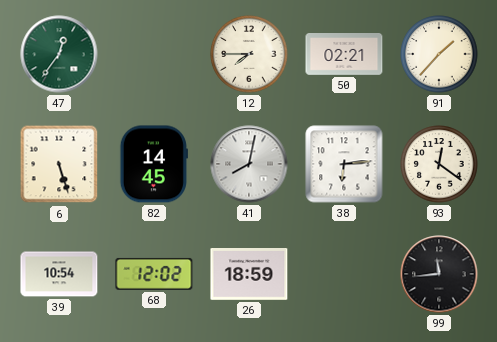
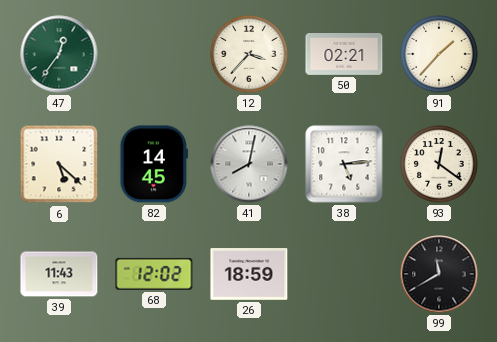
12: 7:45 -> 3:37 (249, 54)
6: 5:27 -> 5:22 (59, 164)
38: 6:14 -> 5:14 (344, 164)
39: 10:54 -> 11:43 (59, 274)
99: 11:44 -> 11:40 (439, 274)
